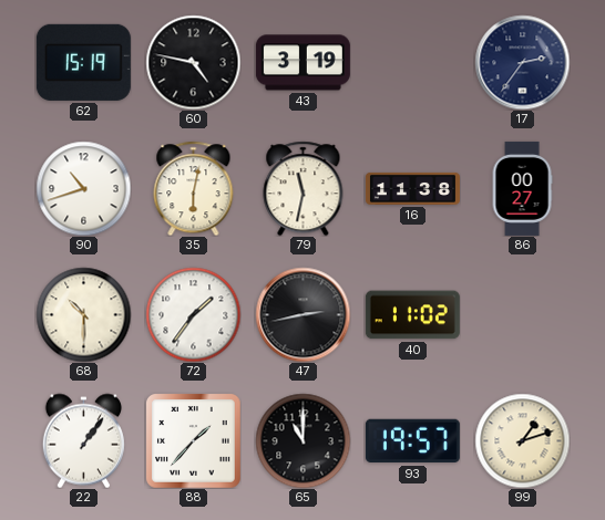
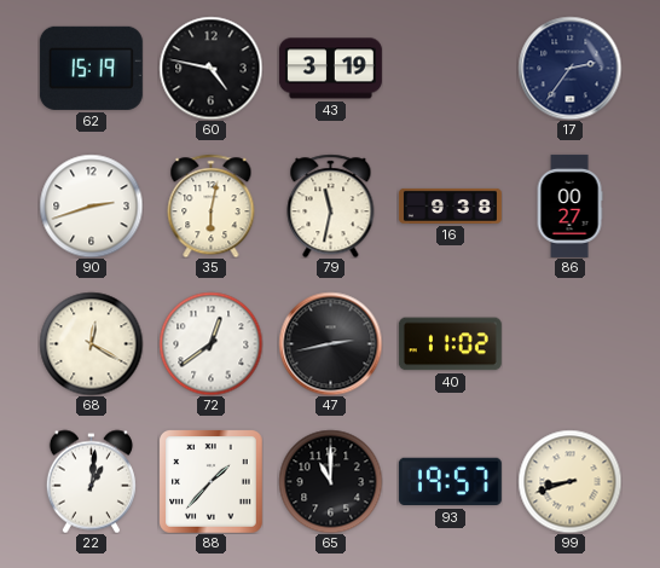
90: 10:42 -> 2:42 (91, 205)
16: 11:38 -> 9:38 (450, 205)
68: 10:30 -> 12:20 (91, 343)
72: 1:36 -> 12:39 (210, 343)
22: 1:06 -> 1:01 (91, 481)
99: 1:12 -> 8:42 (569, 481)
